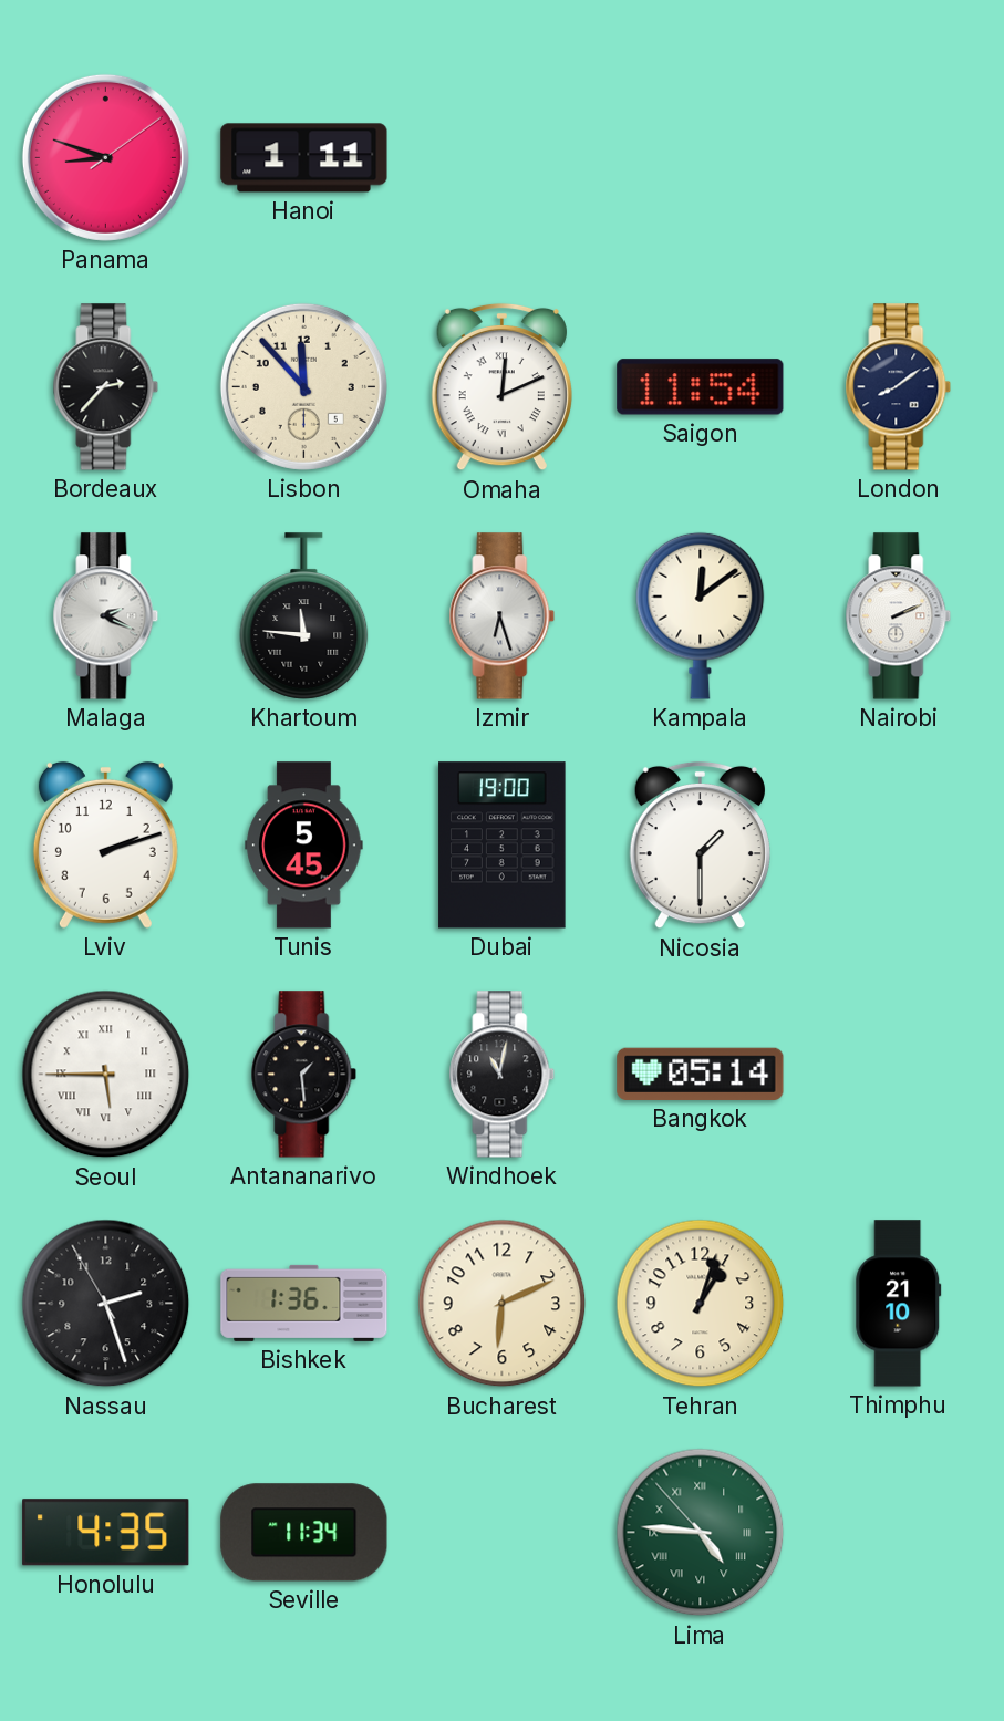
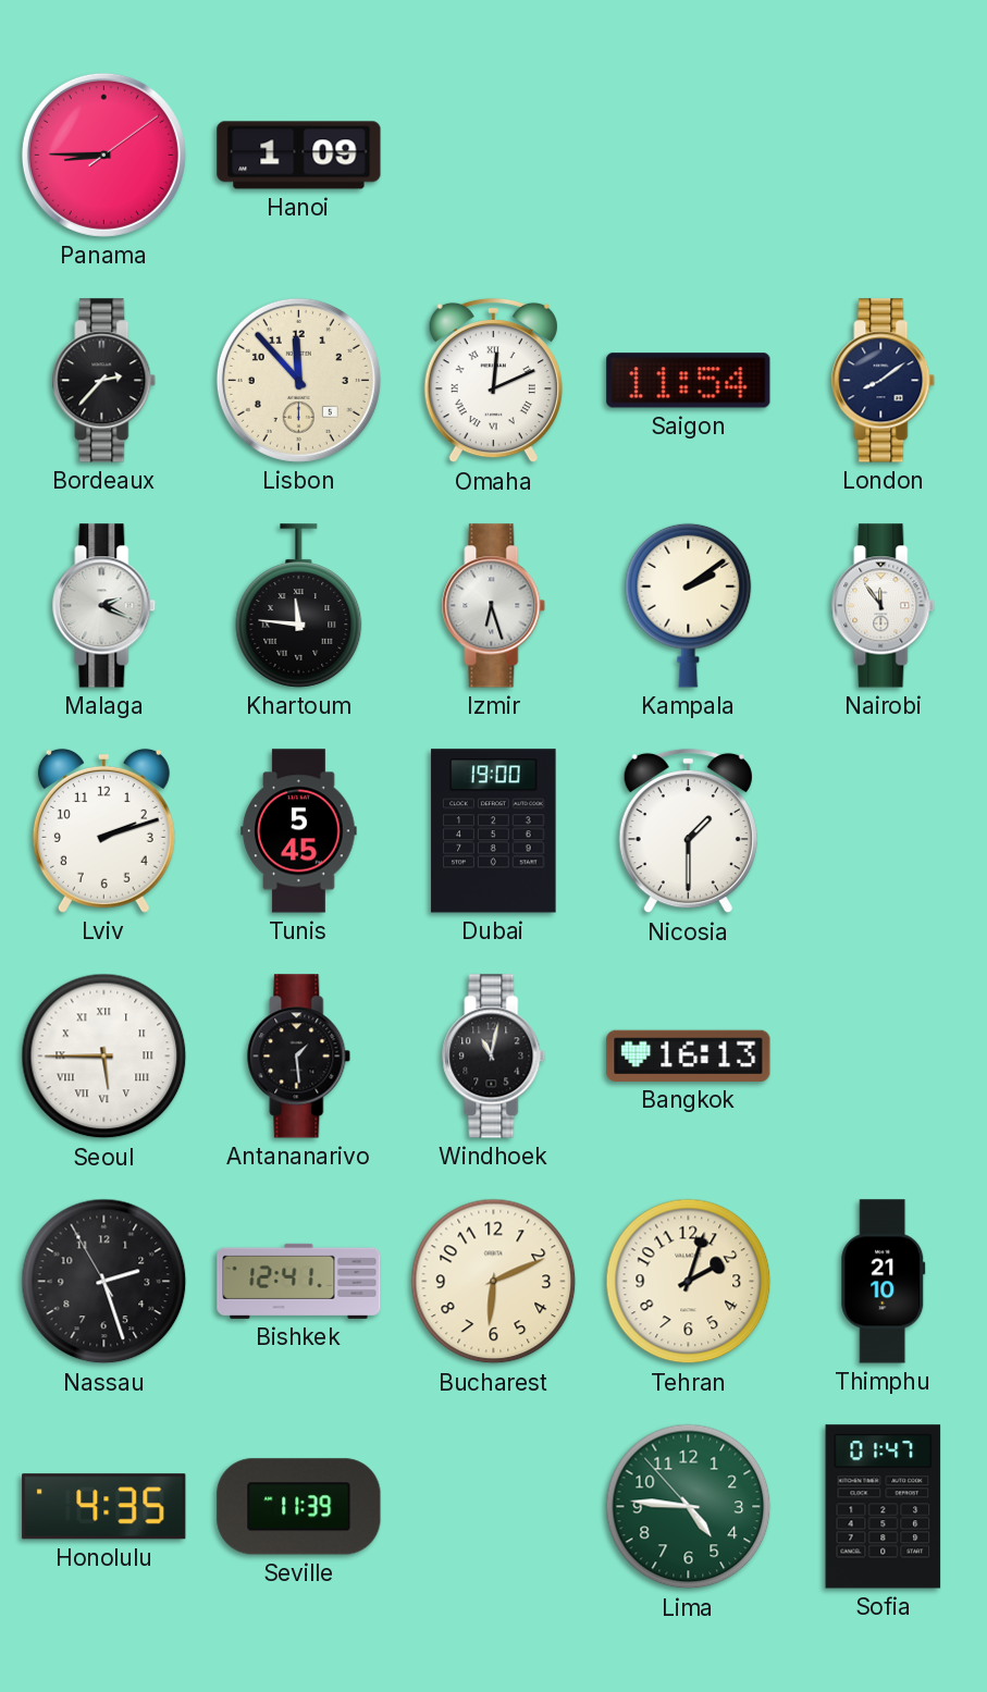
Panama: 8:48 -> 8:45 (103, 155)
Hanoi: 1:11 -> 1:09 (299, 156)
Kampala: 12:09 -> 2:09 (689, 605)
Nairobi: 2:11 -> 11:54 (884, 606)
Bangkok: 05:14 -> 16:13 (689, 1055)
Bishkek: 1:36 -> 12:41 (299, 1281)
Tehran: 1:03 -> 2:03 (689, 1282)
Seville: 11:34 -> 11:39 (299, 1507)
Lima numerals: Roman -> Arabic (689, 1507)
Sofia: none -> 01:47 (884, 1507)
